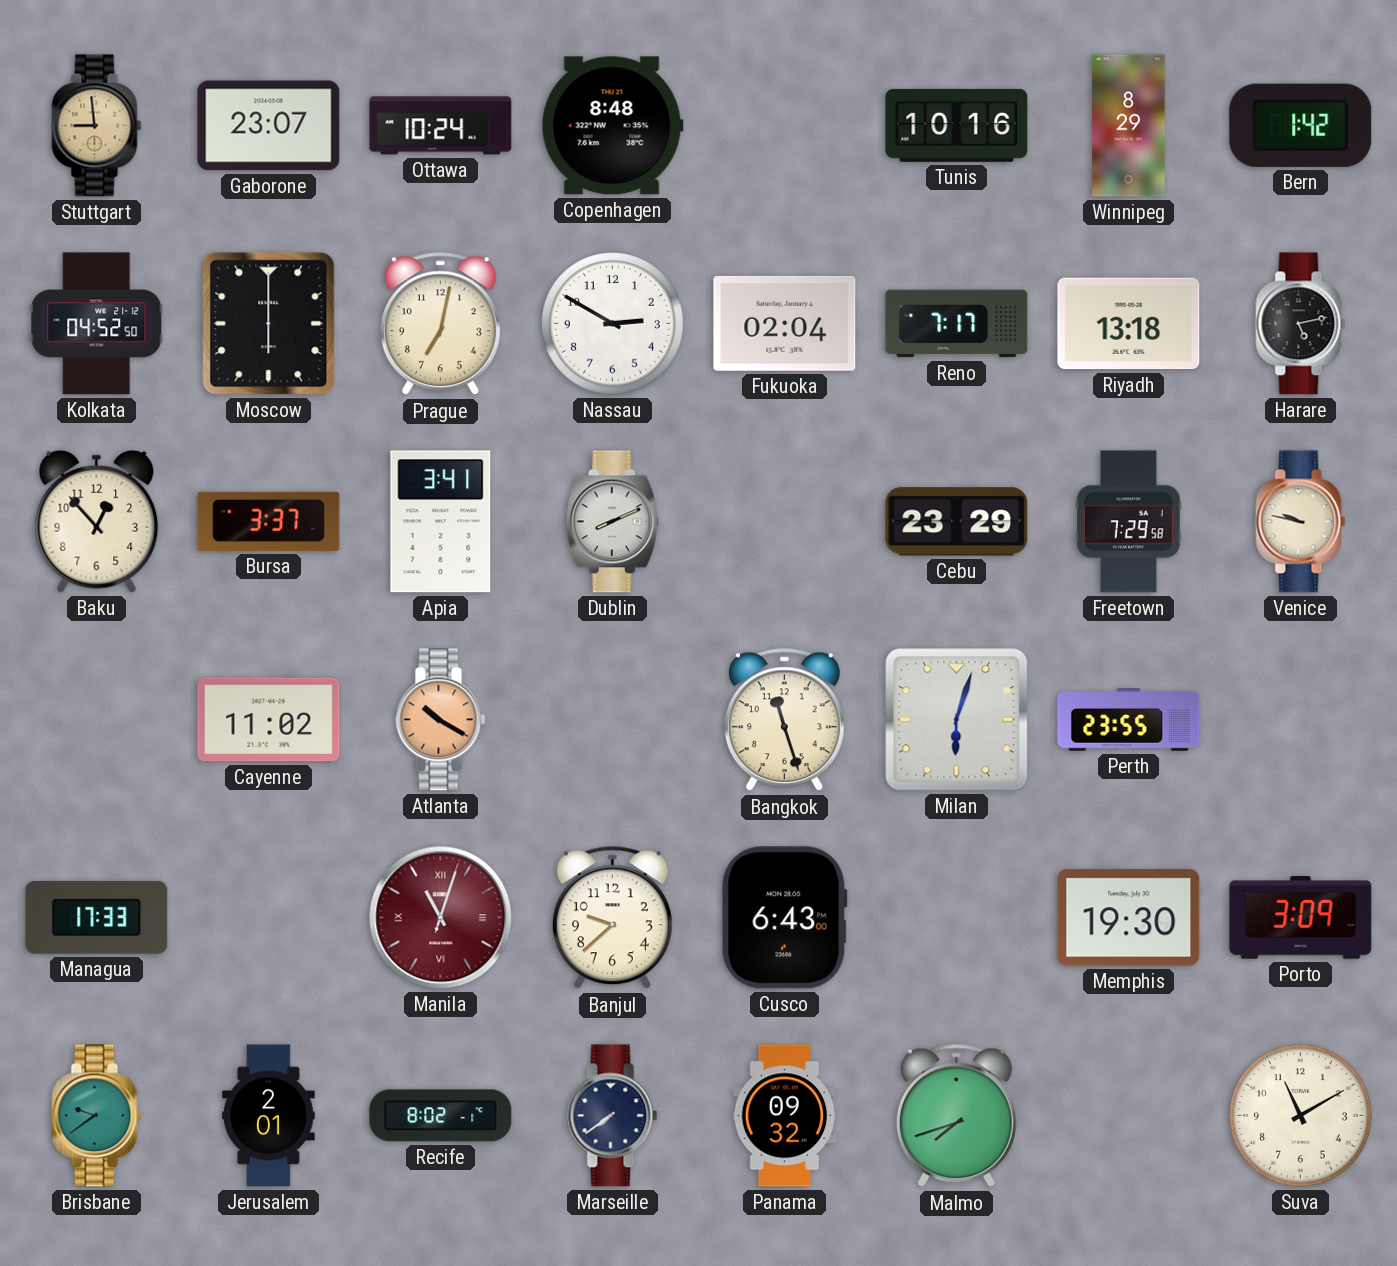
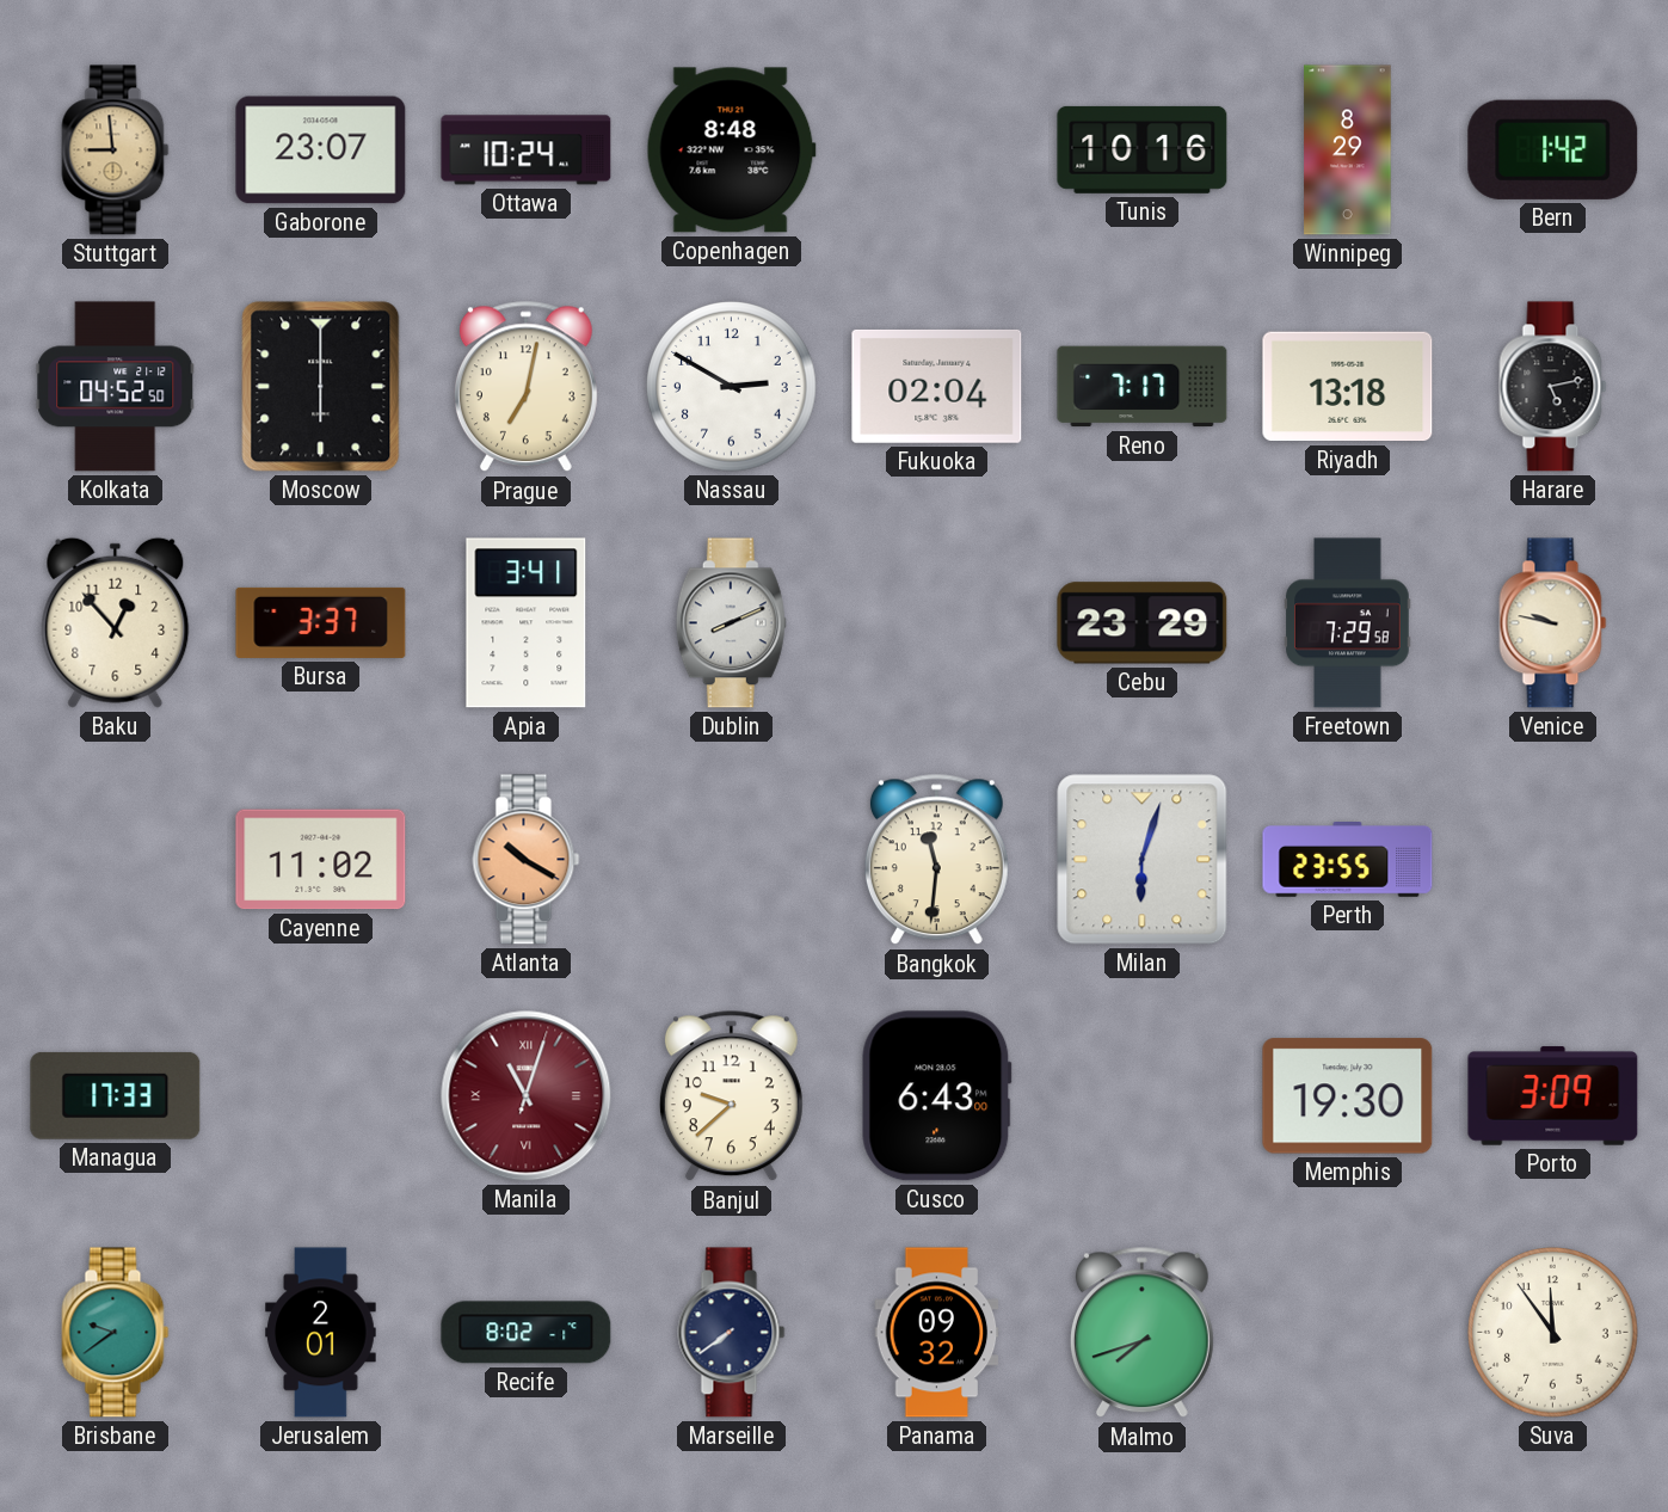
Bangkok: 11:27 -> 11:31 (936, 860)
Suva: 11:10 -> 11:54 (1553, 1333)
